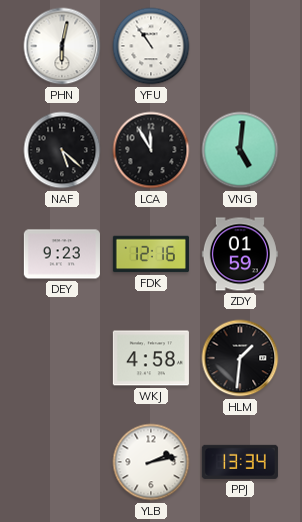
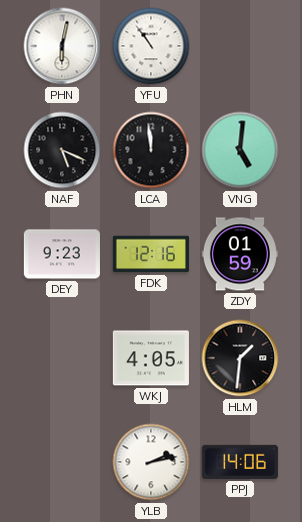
NAF: 5:22 -> 5:19 (62, 150)
LCA: 11:55 -> 11:59 (151, 150)
WKJ: 4:58 -> 4:05 (151, 358)
PPJ: 13:34 -> 14:06 (240, 462)
